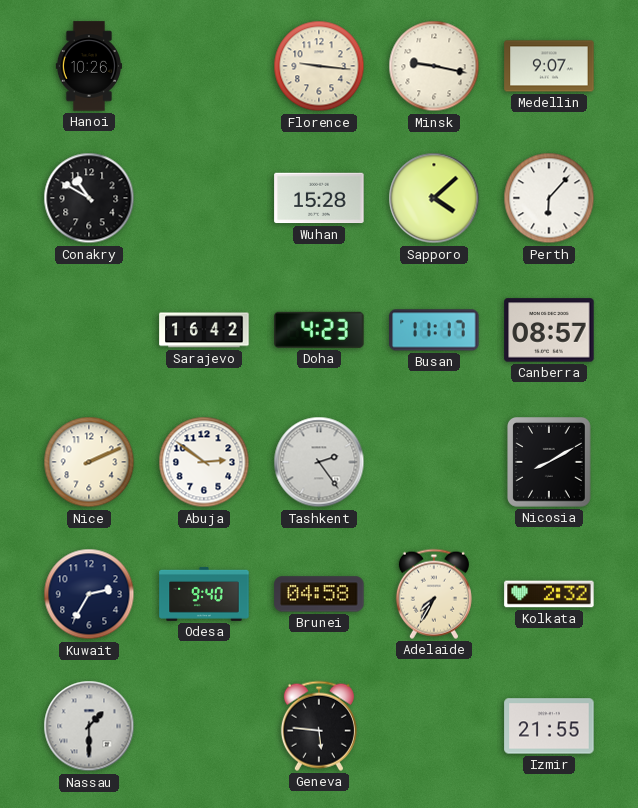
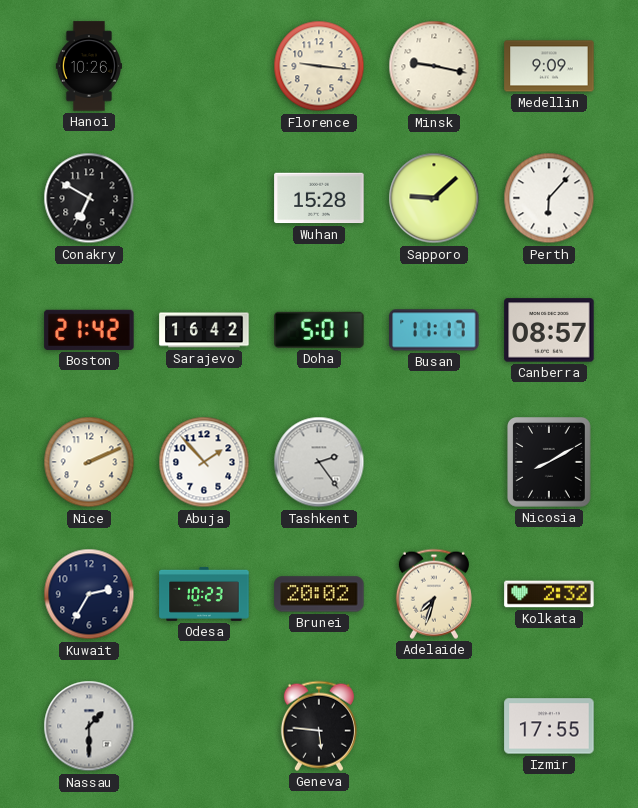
Medellin: 9:07 -> 9:09 (549, 66)
Conakry: 10:50 -> 6:50 (89, 198)
Sapporo: 4:08 -> 9:08 (434, 198)
Boston: none -> 21:42 (89, 330)
Doha: 4:23 -> 5:01 (319, 330)
Abuja: 2:51 -> 1:53 (204, 462)
Odesa: 9:40 -> 10:23 (204, 594)
Brunei: 04:58 -> 20:02 (319, 594)
Adelaide: 7:35 -> 7:33 (434, 594)
Izmir: 21:55 -> 17:55 (549, 726)
